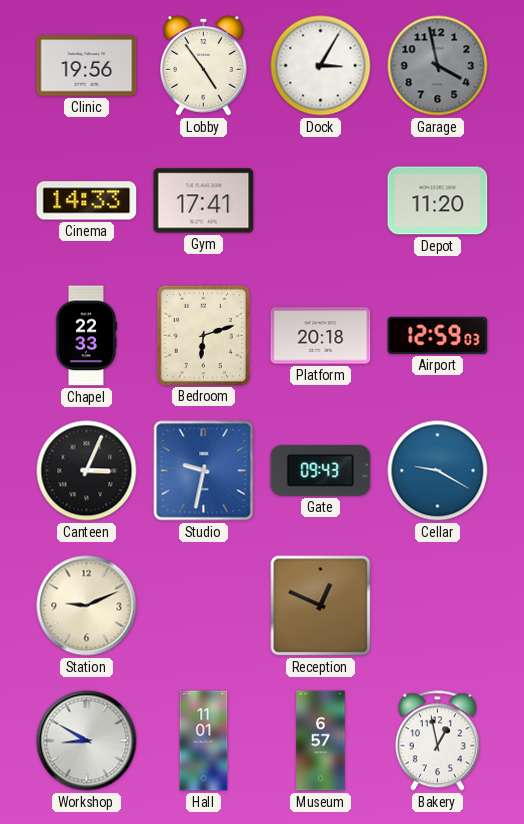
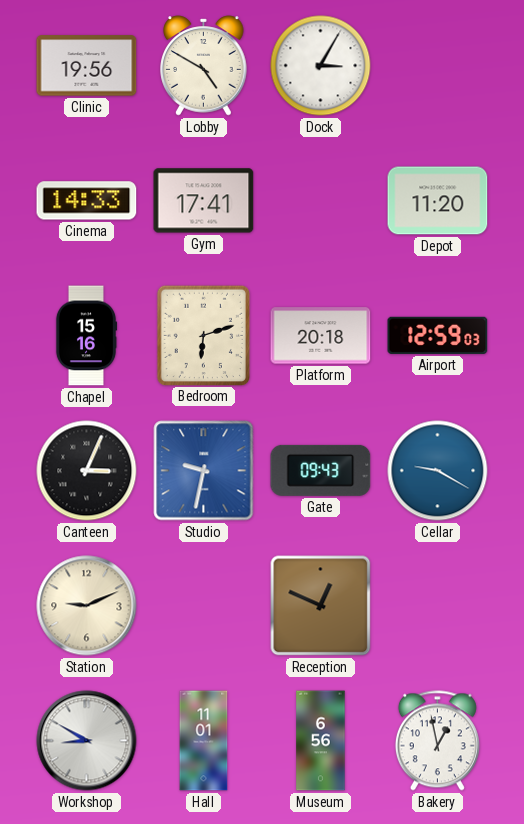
Lobby: 4:54 -> 4:50 (204, 66)
Garage: 3:58 -> none (438, 66)
Chapel: 22:33 -> 15:16 (86, 336)
Museum: 6:57 -> 6:56 (321, 741)
